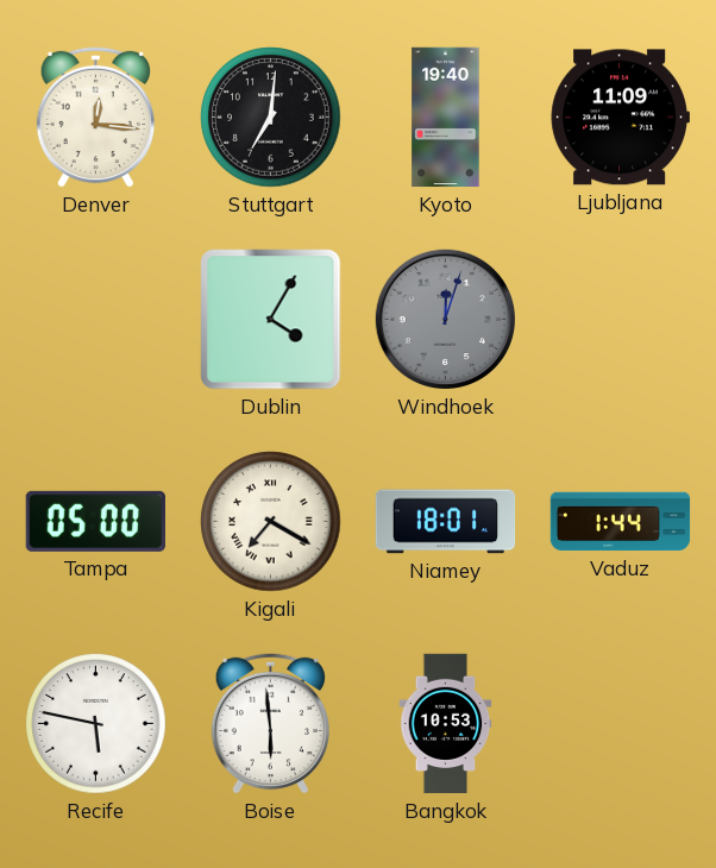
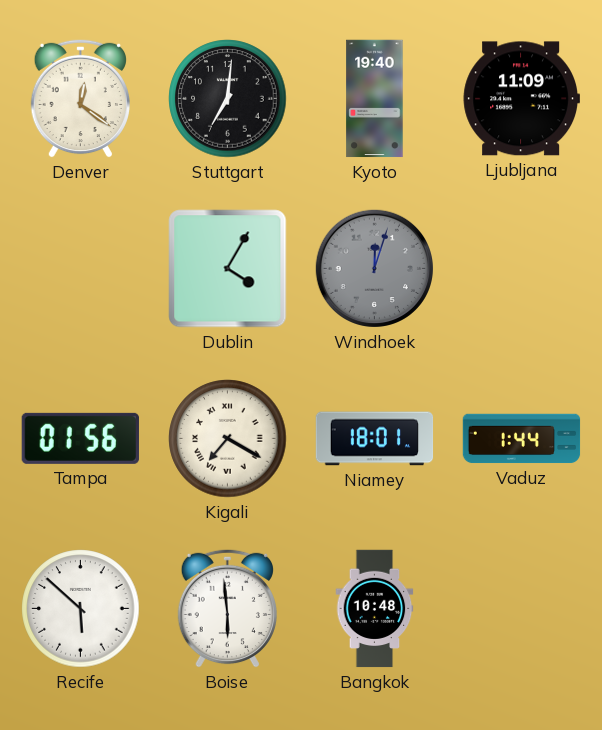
Denver: 12:16 -> 12:21 (80, 98)
Tampa: 05:00 -> 01:56 (80, 438)
Recife: 5:47 -> 5:52 (81, 609)
Bangkok: 10:53 -> 10:48 (375, 609)
